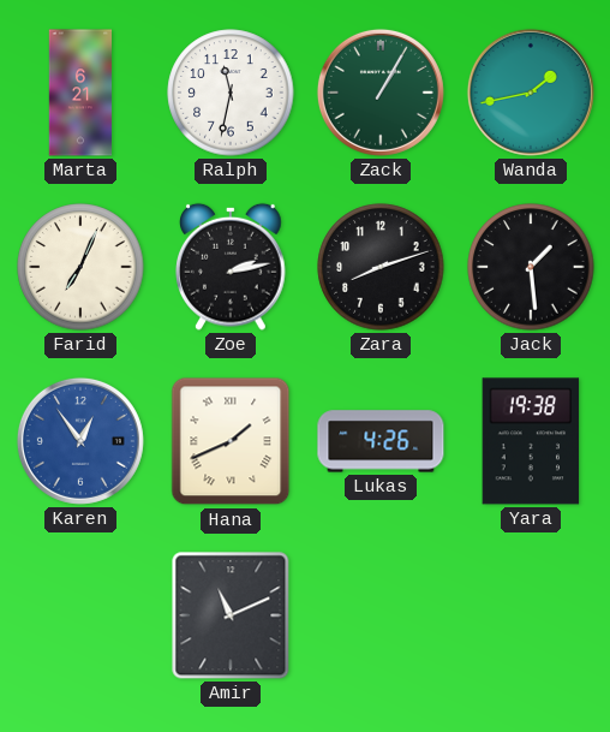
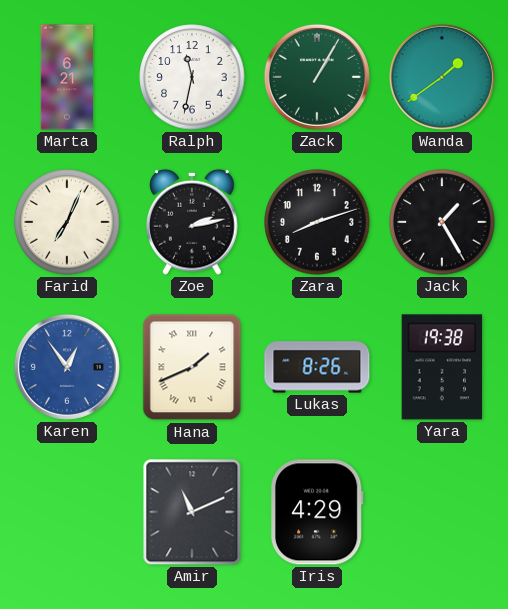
Wanda: 1:43 -> 1:39 (442, 77)
Jack: 1:29 -> 1:25 (442, 222)
Lukas: 4:26 -> 8:26 (317, 367)
Iris: none -> 4:29 (317, 512)
